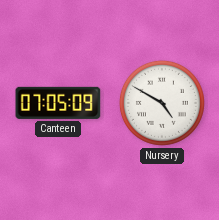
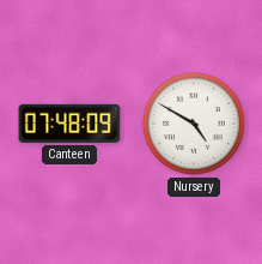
Canteen: 07:05 -> 07:48 (69, 124)
